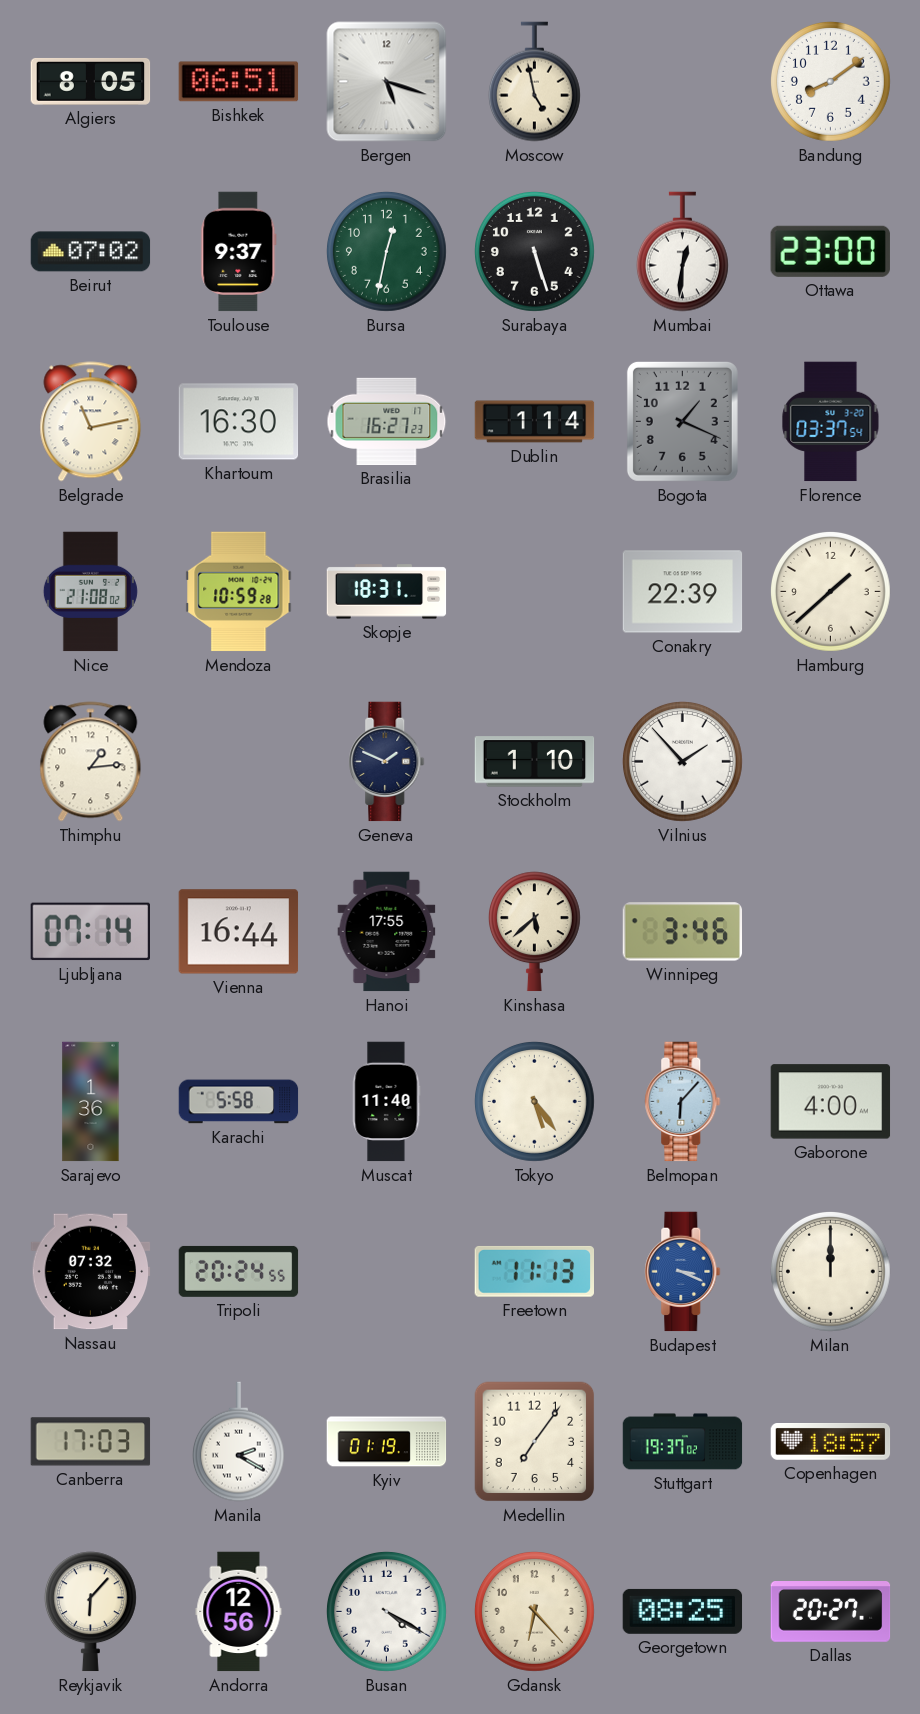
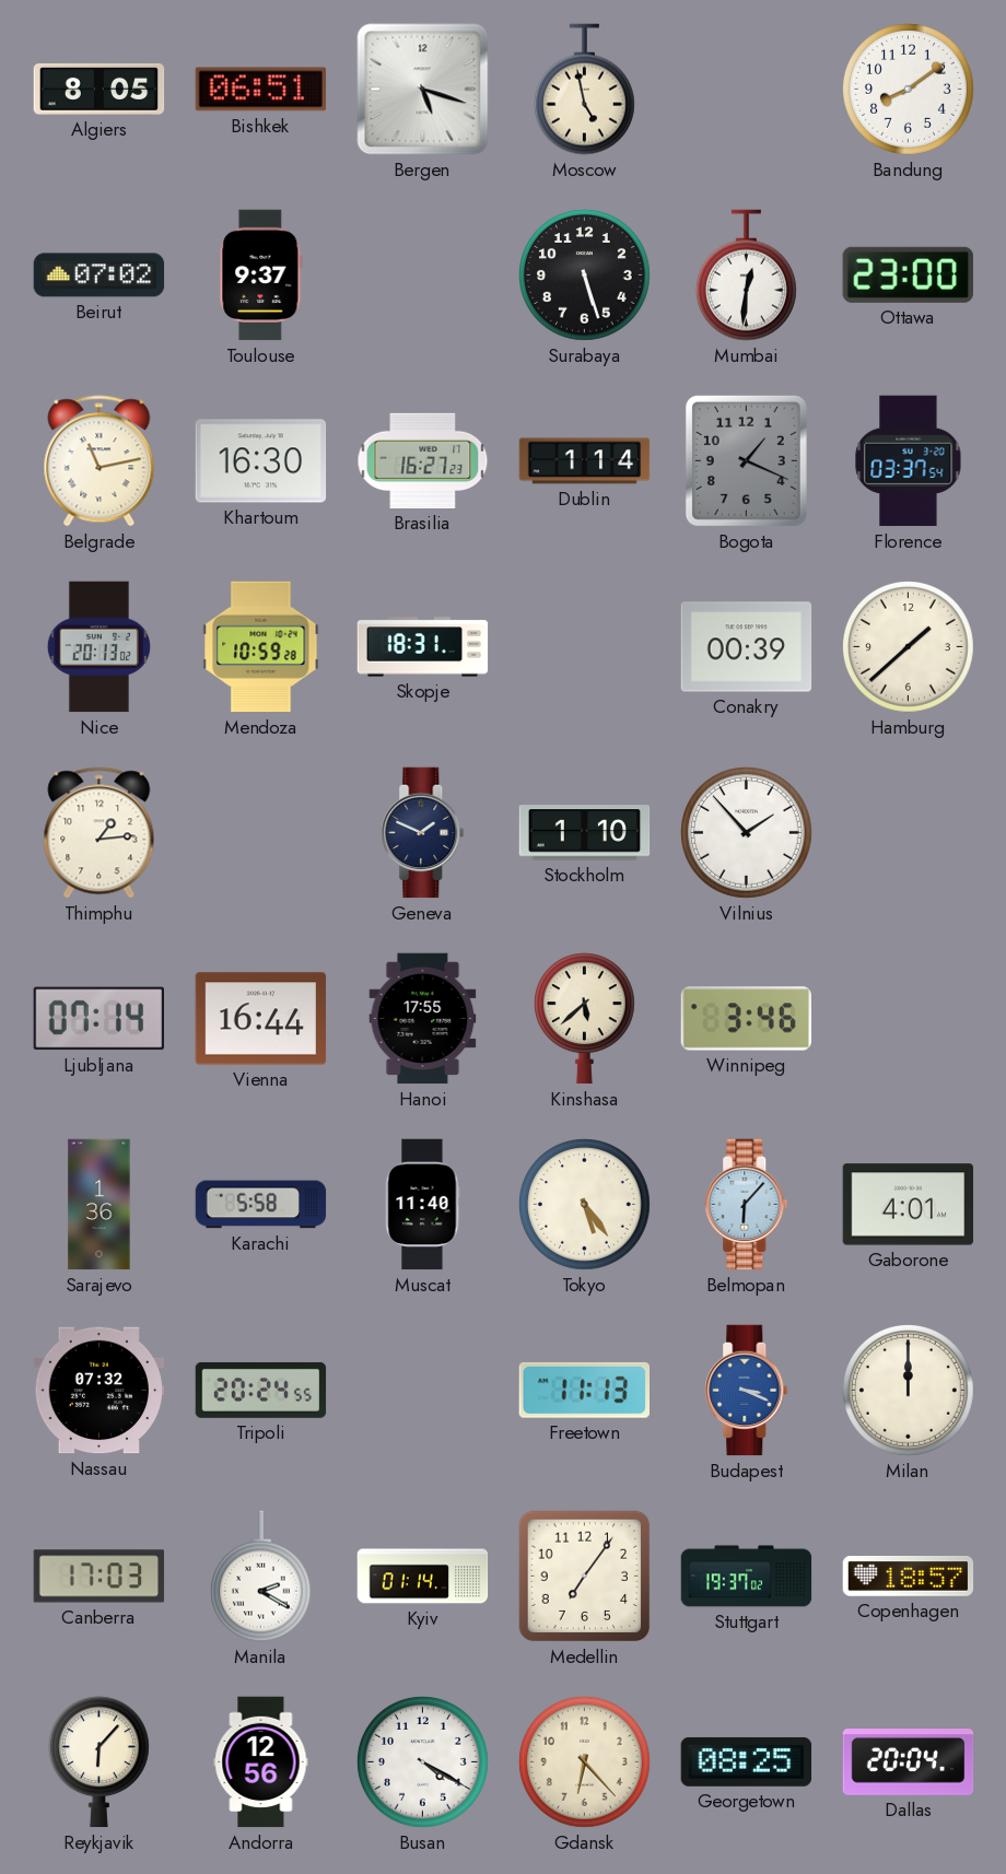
Bursa: 12:32 -> none (387, 252)
Nice: 21:08 -> 20:13 (98, 647)
Conakry: 22:39 -> 00:39 (747, 647)
Gaborone: 4:00 -> 4:01 (909, 1205)
Kyiv: 01:19 -> 01:14 (423, 1577)
Dallas: 20:27 -> 20:04 (909, 1762)
